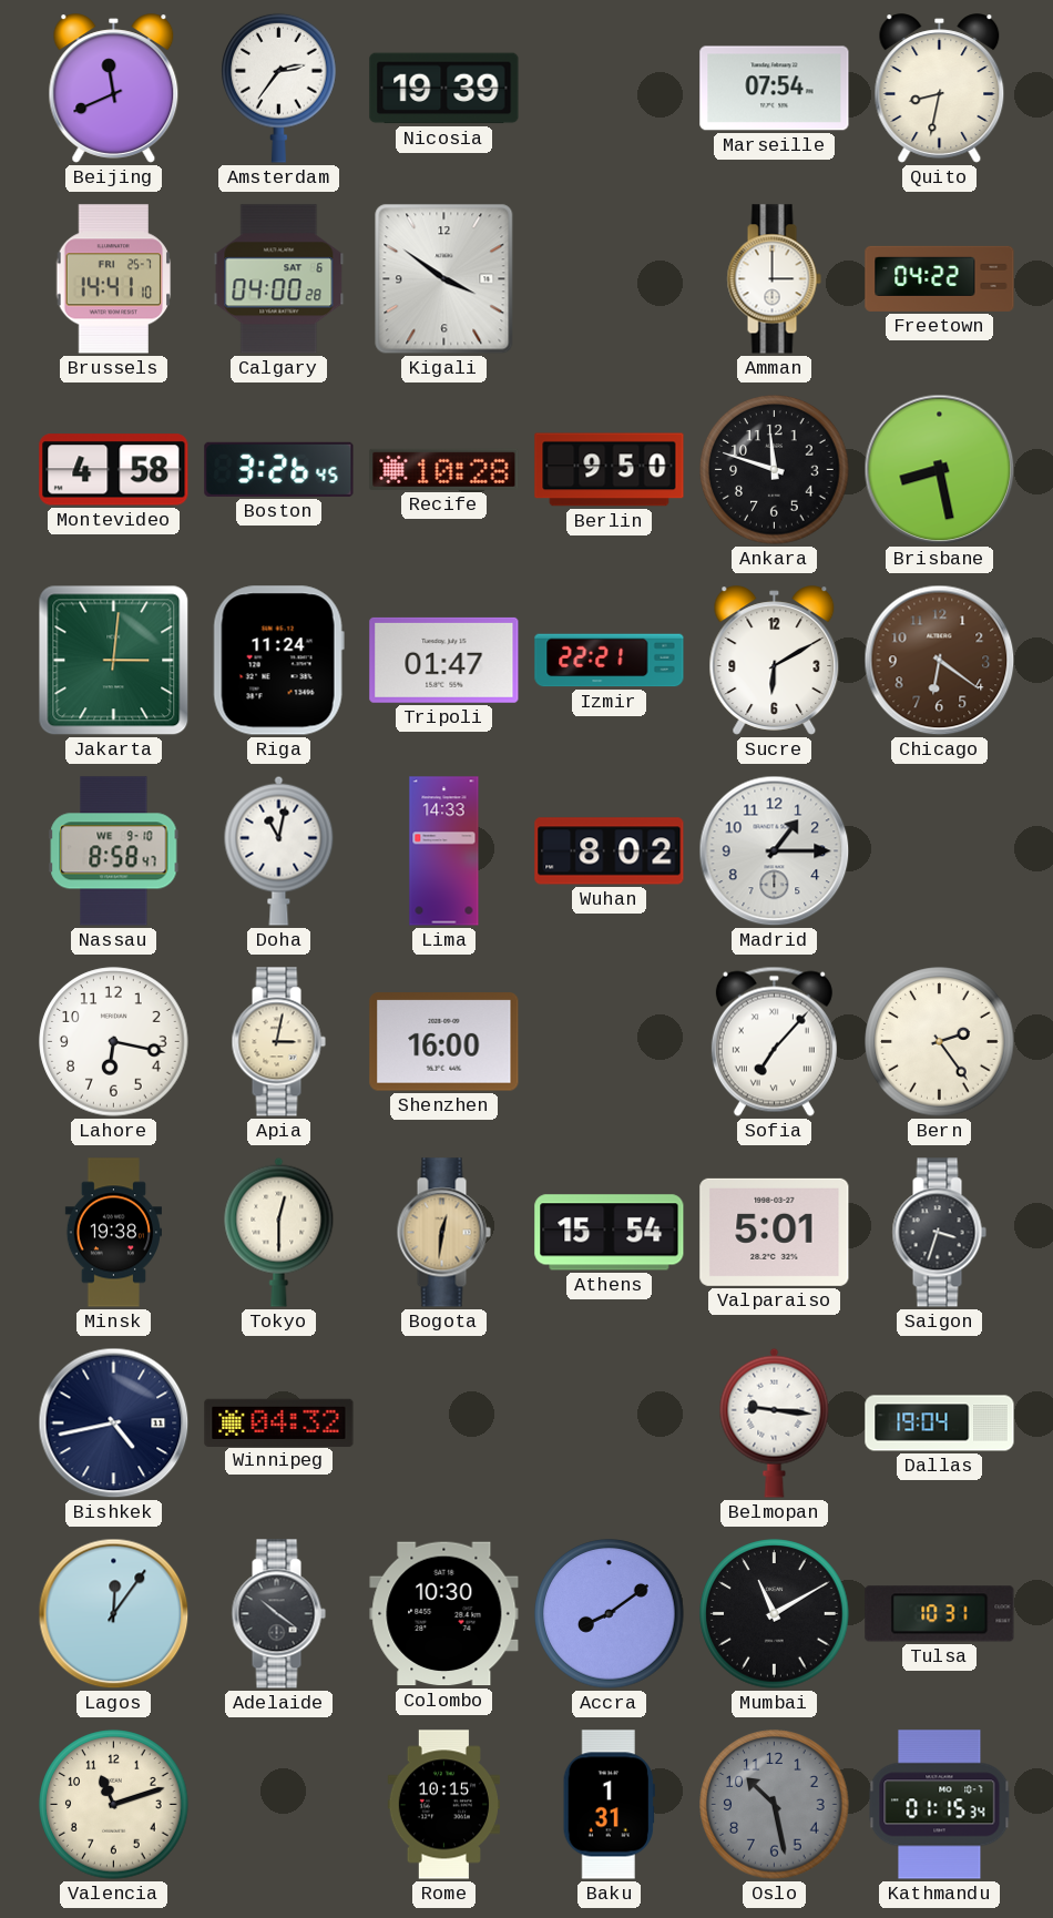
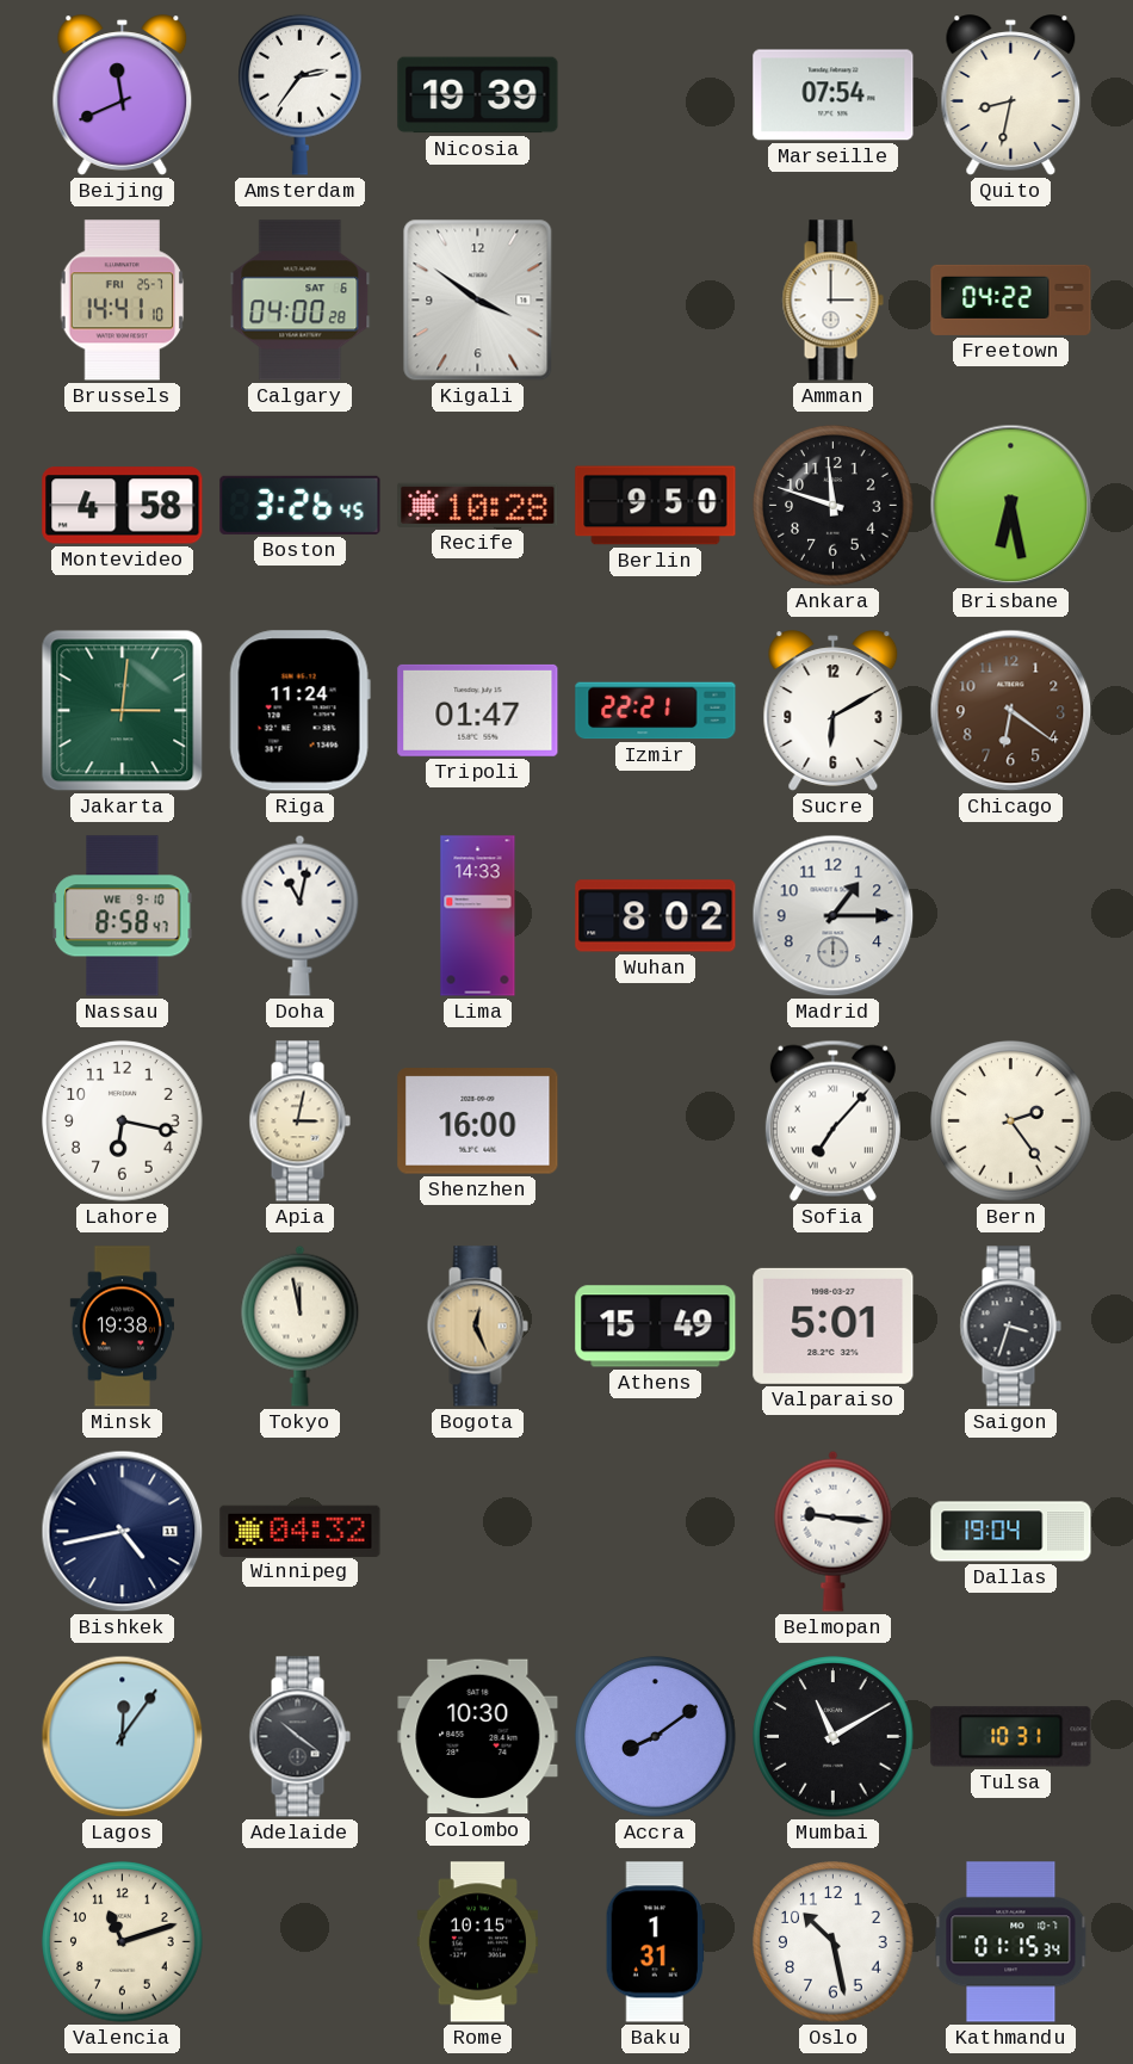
Brisbane: 8:28 -> 6:28 (1011, 506)
Tokyo: 12:30 -> 11:58 (301, 1325)
Bogota: 12:31 -> 12:26 (477, 1327)
Athens: 15:54 -> 15:49 (656, 1327)
Oslo dial: grey -> white (834, 1942)
